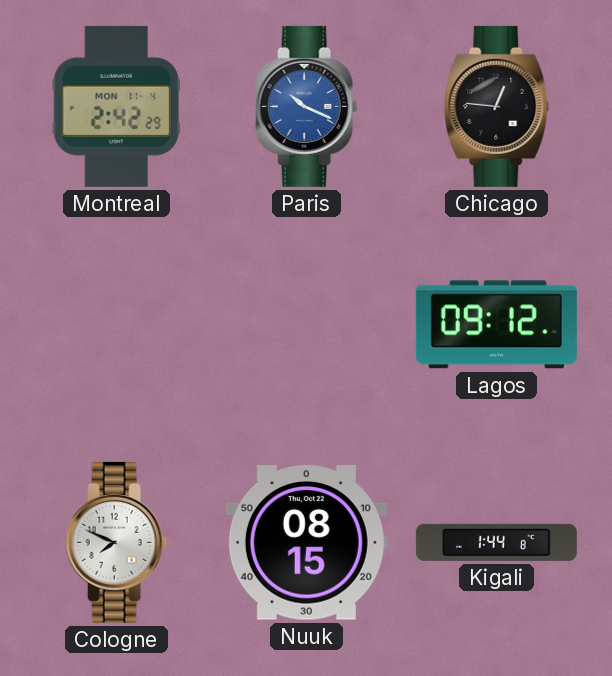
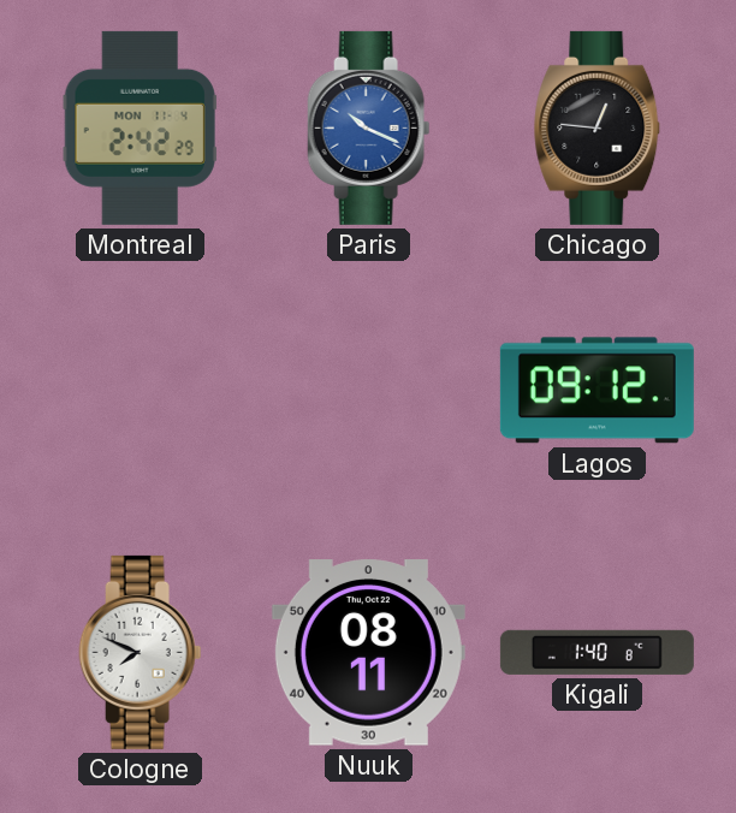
Nuuk: 08:15 -> 08:11 (368, 653)
Kigali: 1:44 -> 1:40 (596, 652)
